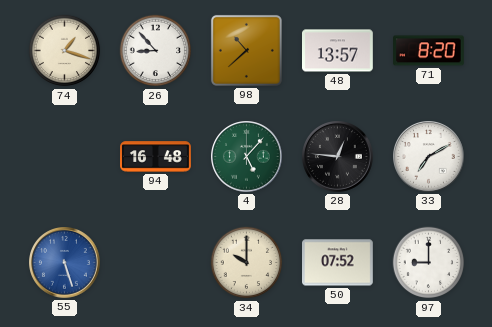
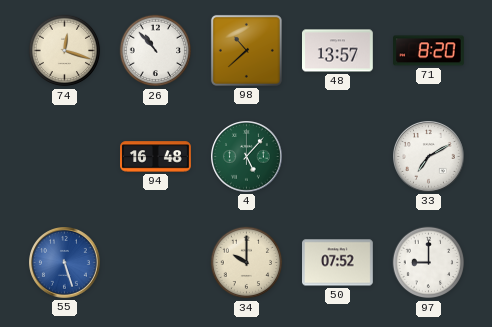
74: 1:18 -> 12:18 (65, 51)
26: 8:53 -> 10:53 (156, 51)
28: 12:46 -> none (338, 157)
